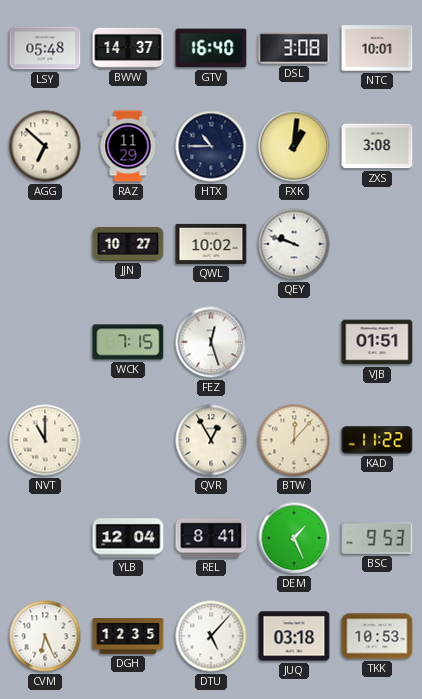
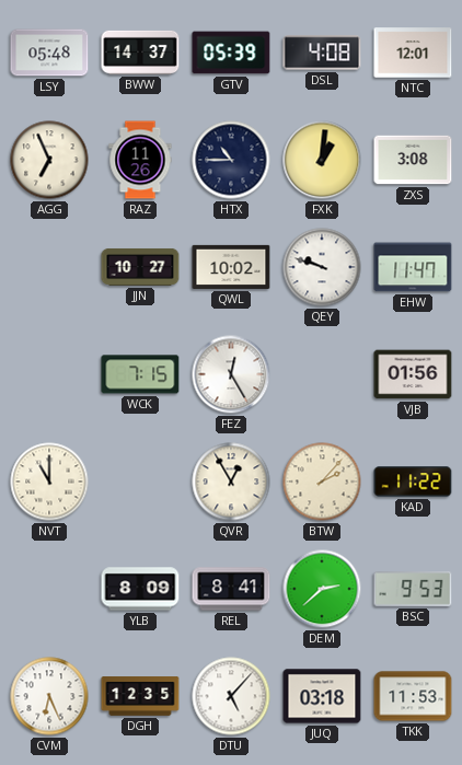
GTV: 16:40 -> 05:39 (231, 53)
DSL: 3:08 -> 4:08 (322, 53)
NTC: 10:01 -> 12:01 (413, 53)
AGG: 6:52 -> 6:56 (49, 160)
RAZ: 11:29 -> 11:26 (140, 160)
EHW: none -> 11:47 (413, 267)
FEZ: 12:27 -> 12:25 (231, 374)
VJB: 01:51 -> 01:56 (413, 374)
BTW: 12:07 -> 2:07 (322, 482)
YLB: 12:04 -> 8:09 (140, 589)
DEM: 1:26 -> 2:38 (322, 589)
TKK: 10:53 -> 11:53 (413, 696)
